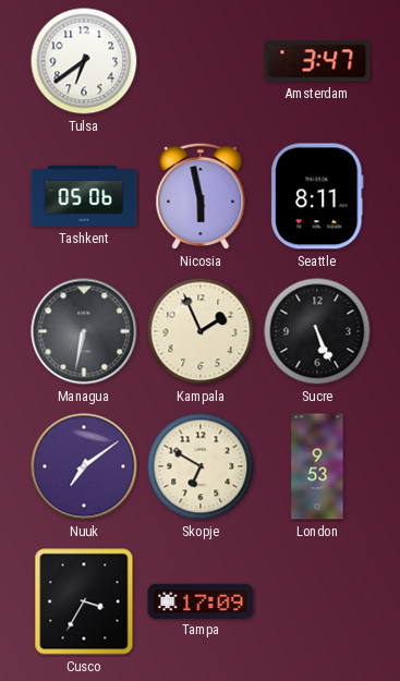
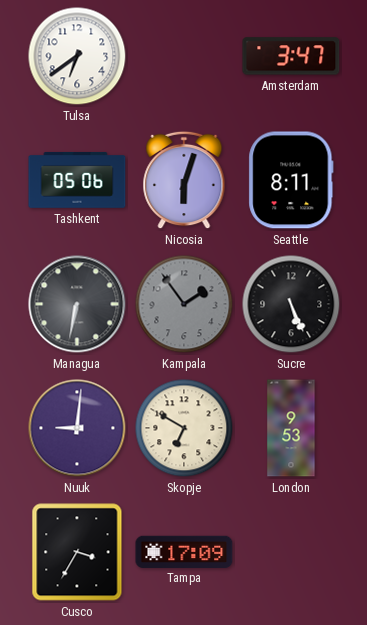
Nicosia: 5:58 -> 6:03 (184, 180)
Kampala: 1:56 -> 1:54 (184, 304)
Kampala dial: cream -> grey (184, 304)
Nuuk: 7:09 -> 9:01 (77, 428)
